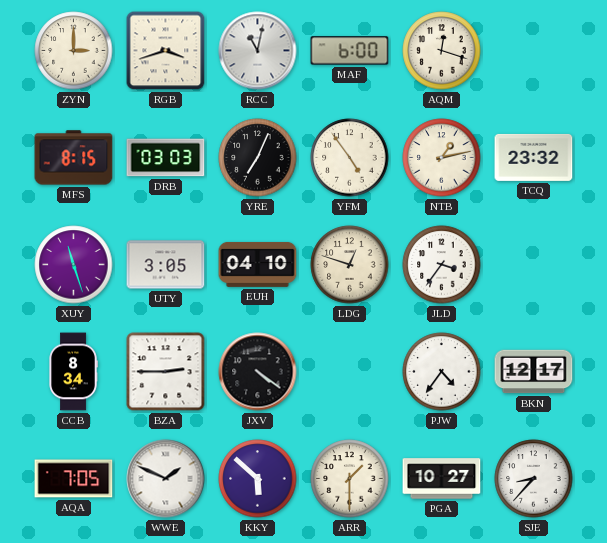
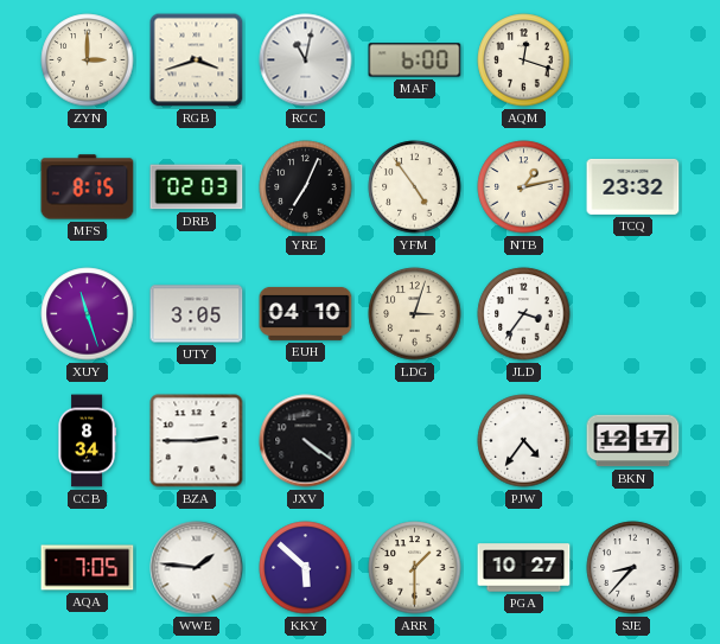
DRB: 03:03 -> 02:03 (197, 187)
LDG: 12:48 -> 3:03 (415, 314)
WWE: 1:49 -> 1:46 (197, 568)
